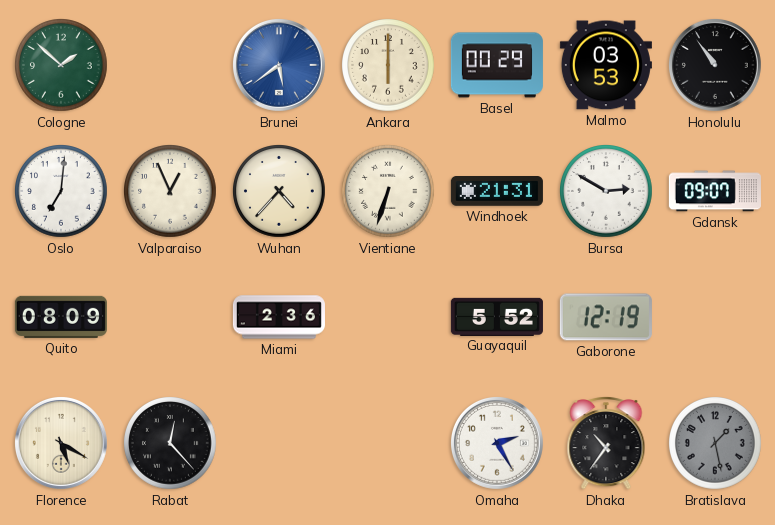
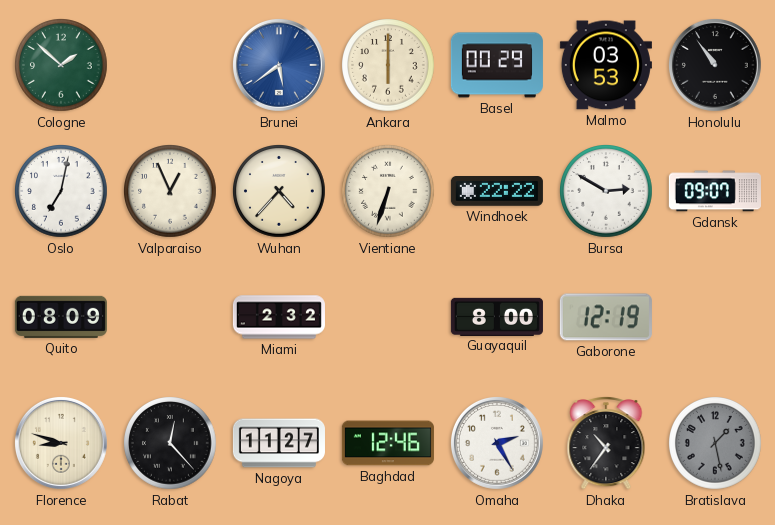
Oslo: 7:01 -> 7:02 (62, 192)
Windhoek: 21:31 -> 22:22 (497, 192)
Miami: 2:36 -> 2:32 (279, 317)
Guayaquil: 5:52 -> 8:00 (497, 316)
Florence: 5:20 -> 8:48 (61, 443)
Nagoya: none -> 11:27 (279, 443)
Baghdad: none -> 12:46 (388, 443)
